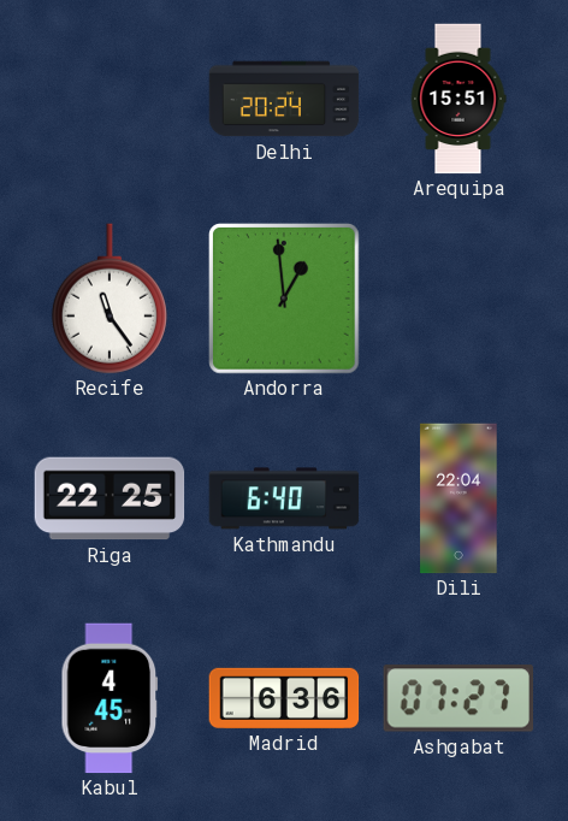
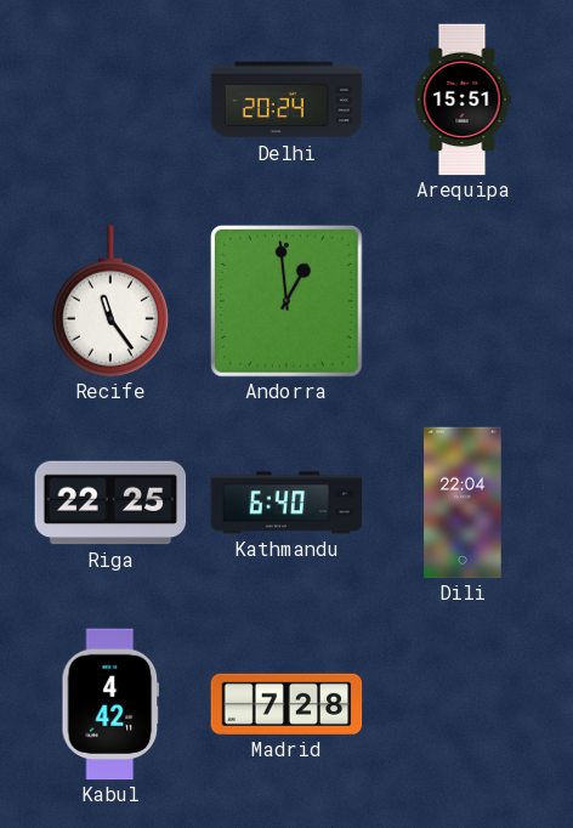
Kabul: 4:45 -> 4:42 (110, 704)
Madrid: 6:36 -> 7:28 (286, 704)
Ashgabat: 07:27 -> none (457, 698)
